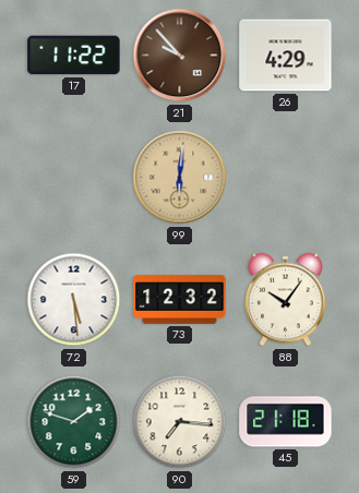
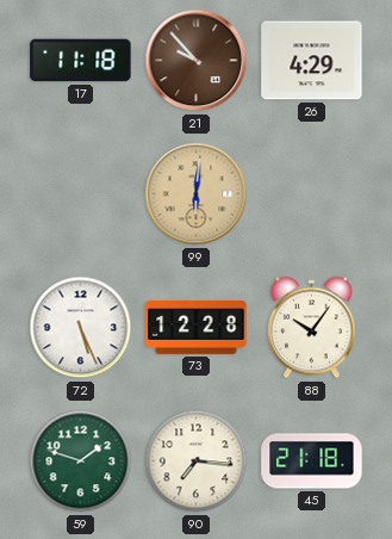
17: 11:22 -> 11:18 (81, 61)
72: 5:29 -> 5:26 (81, 328)
73: 12:32 -> 12:28 (197, 327)
